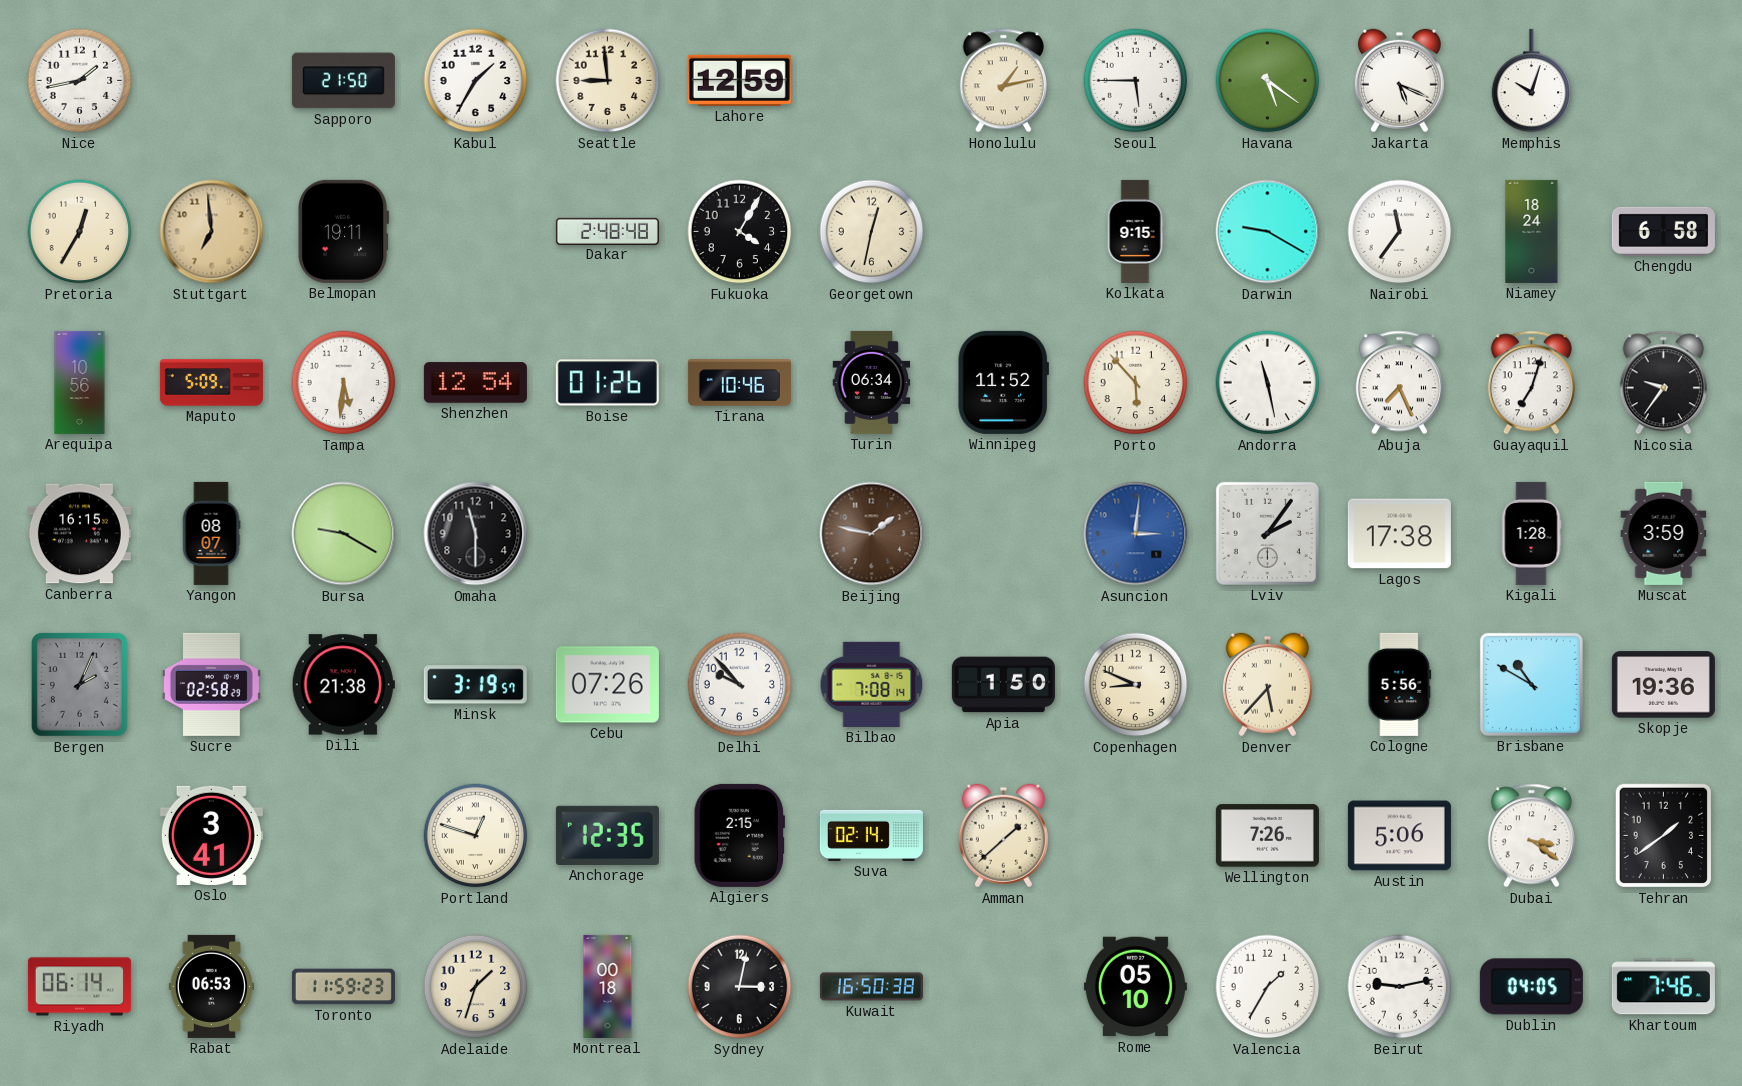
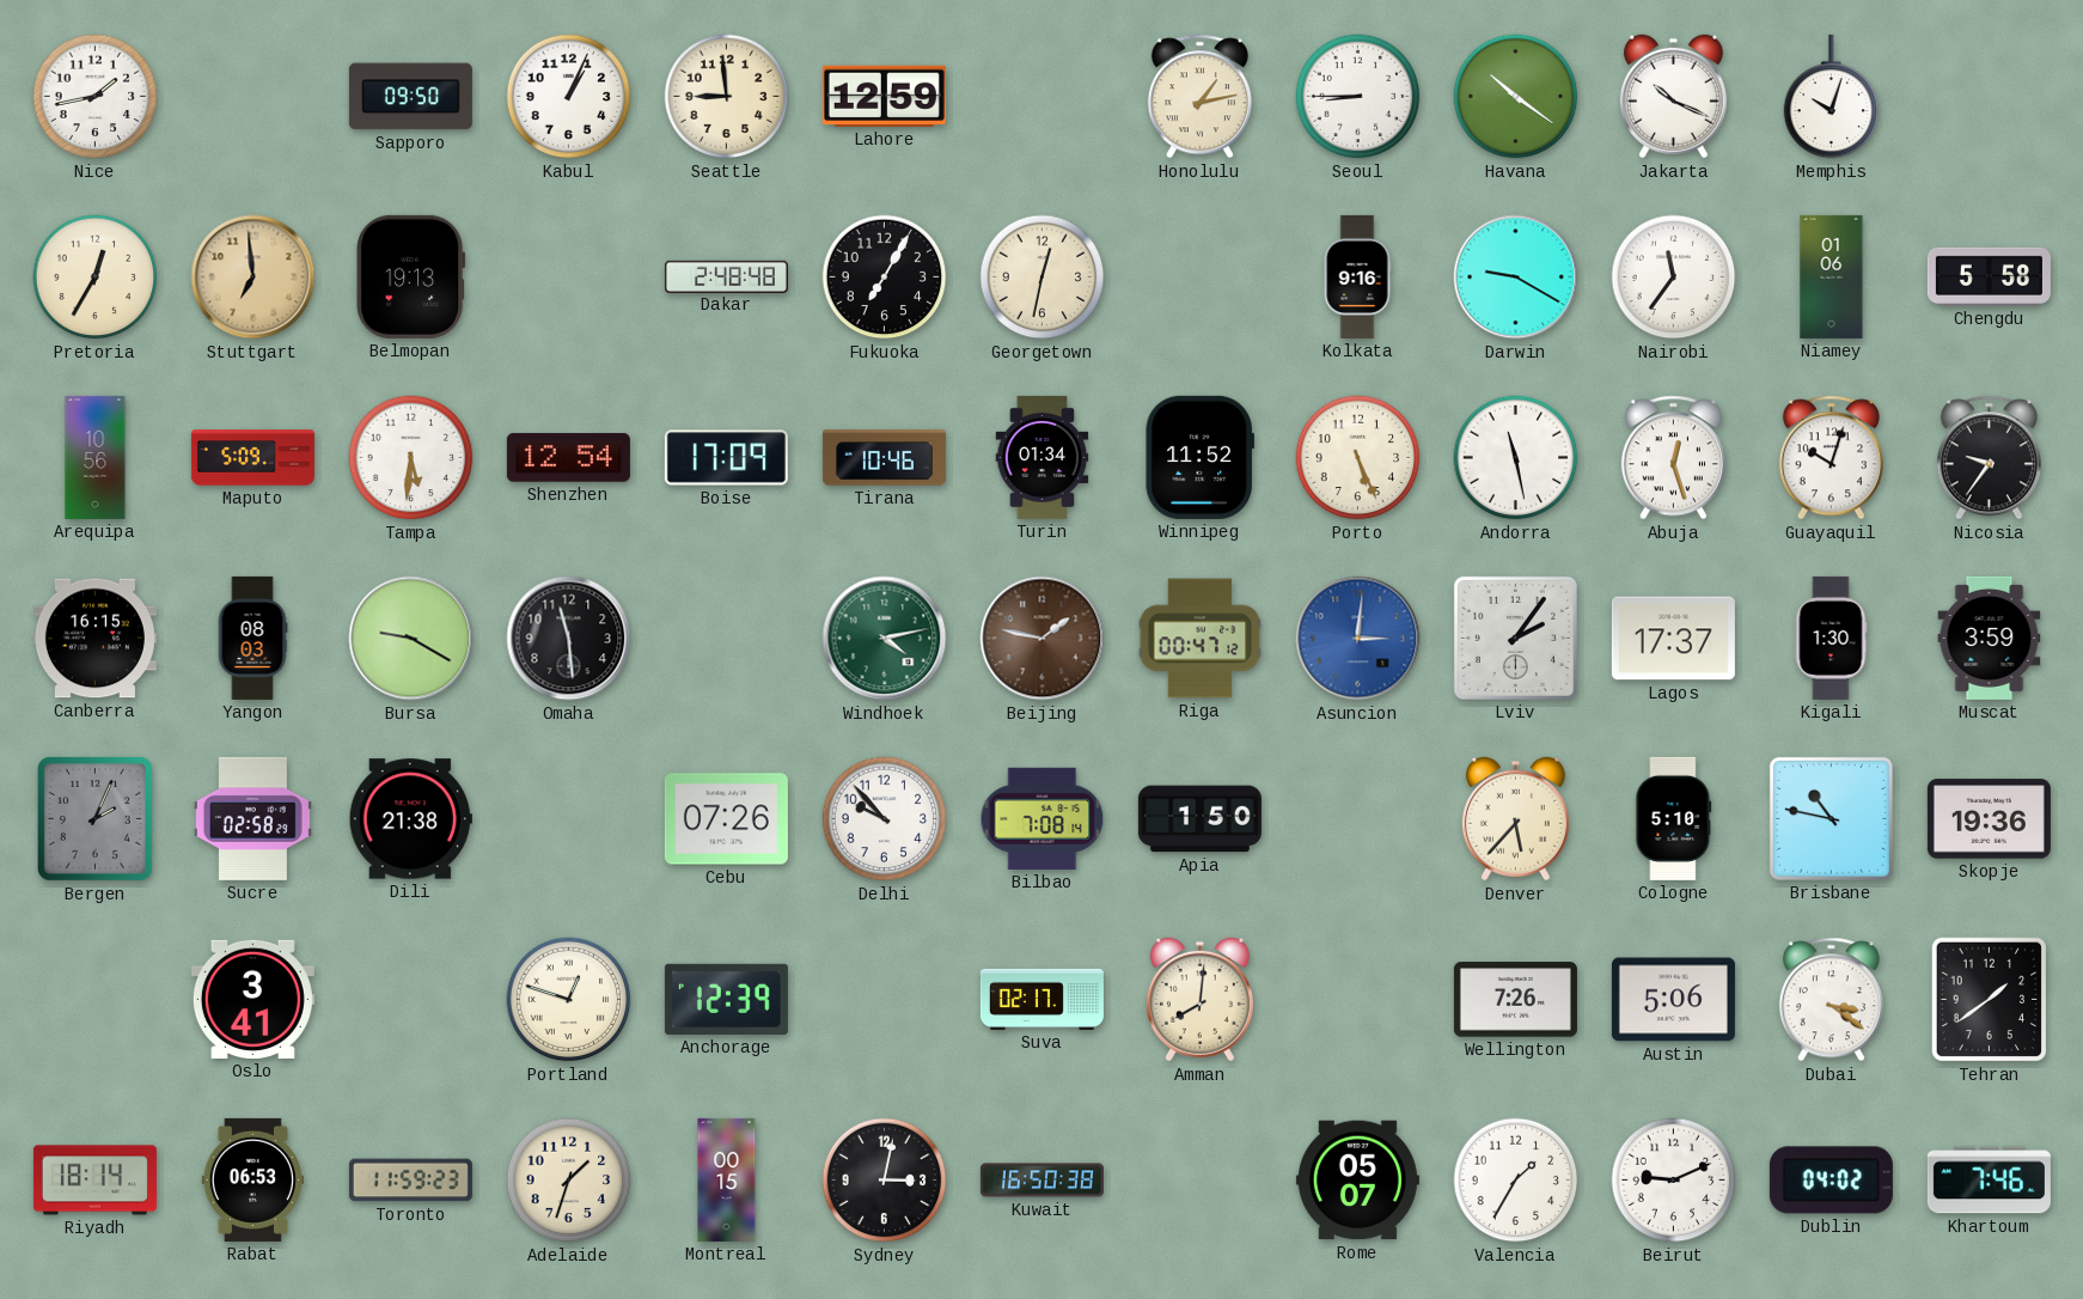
Sapporo: 21:50 -> 09:50 (410, 97)
Kabul: 1:35 -> 1:04 (569, 97)
Seoul: 5:45 -> 8:45 (1358, 97)
Havana: 5:21 -> 10:21 (1516, 97)
Jakarta: 5:19 -> 10:19 (1673, 97)
Belmopan: 19:11 -> 19:13 (411, 276)
Fukuoka: 4:05 -> 7:05 (885, 278)
Kolkata: 9:15 -> 9:16 (1357, 276)
Niamey: 18:24 -> 01:06 (1832, 276)
Chengdu: 6:58 -> 5:58 (1989, 276)
Boise: 01:26 -> 17:09 (726, 458)
Turin: 06:34 -> 01:34 (1043, 457)
Porto: 5:53 -> 5:26 (1358, 458)
Abuja: 7:26 -> 12:27 (1673, 458)
Guayaquil: 7:03 -> 10:03 (1831, 458)
Yangon: 08:07 -> 08:03 (252, 638)
Omaha: 11:30 -> 11:29 (569, 639)
Windhoek: none -> 4:13 (885, 639)
Riga: none -> 00:47 (1201, 639)
Lagos: 17:38 -> 17:37 (1673, 639)
Kigali: 1:28 -> 1:30 (1831, 638)
Minsk: 3:19 -> none (475, 685)
Copenhagen: 8:49 -> none (1136, 685)
Cologne: 5:56 -> 5:10 (1674, 818)
Brisbane: 10:50 -> 10:47 (1831, 818)
Anchorage: 12:35 -> 12:39 (726, 999)
Algiers: 2:15 -> none (739, 835)
Suva: 02:14 -> 02:17 (1041, 999)
Amman: 1:38 -> 8:01 (1199, 1000)
Riyadh: 06:14 -> 18:14 (94, 1181)
Montreal: 00:18 -> 00:15 (727, 1179)
Rome: 05:10 -> 05:07 (1357, 1181)
Beirut: 9:13 -> 9:11 (1674, 1181)
Dublin: 04:05 -> 04:02 (1831, 1181)
